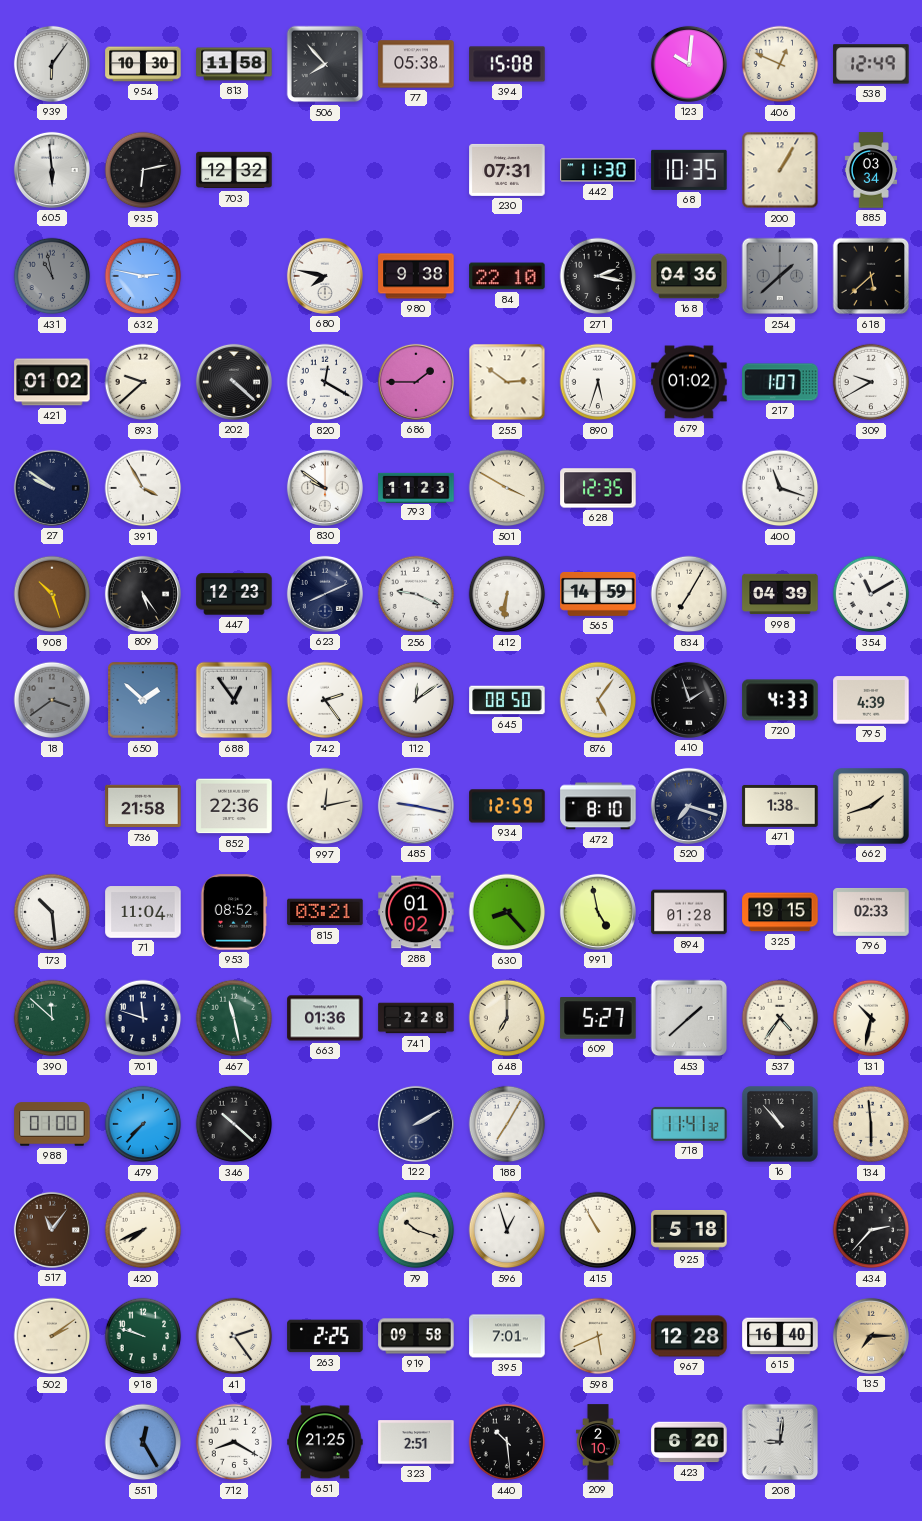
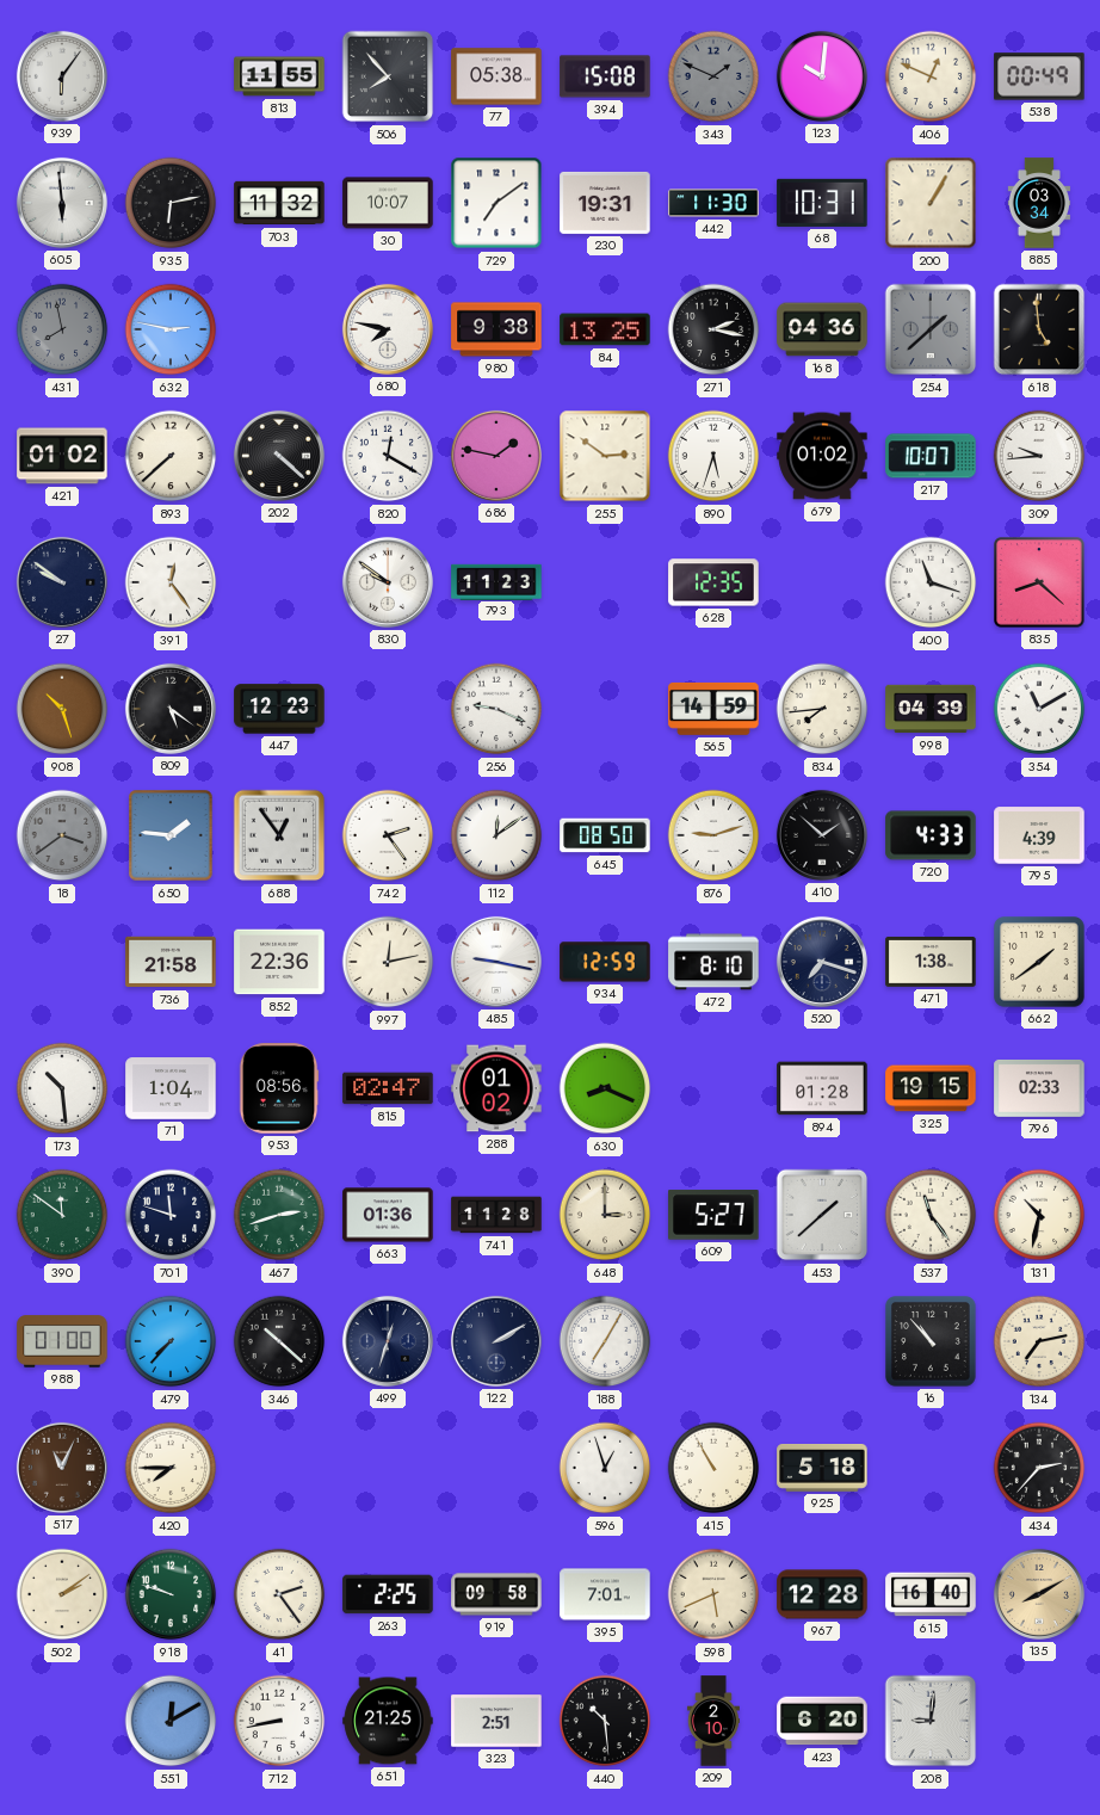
954: 10:30 -> none (143, 64)
813: 11:58 -> 11:55 (279, 76)
343: none -> 1:49 (713, 76)
538: 12:49 -> 00:49 (1039, 76)
703: 12:32 -> 11:32 (279, 203)
30: none -> 10:07 (388, 203)
729: none -> 7:09 (496, 203)
230: 07:31 -> 19:31 (605, 203)
68: 10:35 -> 10:31 (822, 203)
431: 10:58 -> 7:58 (62, 329)
84: 22:10 -> 13:25 (605, 329)
618: 5:38 -> 4:59 (1039, 329)
893: 9:38 -> 7:38 (171, 456)
686: 1:45 -> 1:47 (496, 456)
217: 1:07 -> 10:07 (931, 456)
309: 9:40 -> 9:44 (1039, 456)
391: 3:55 -> 12:24 (171, 582)
501: 3:50 -> none (507, 488)
835: none -> 8:22 (1039, 582)
809: 5:24 -> 5:21 (171, 709)
623: 8:11 -> none (325, 594)
412: 6:31 -> none (507, 594)
834: 7:05 -> 7:44 (822, 709)
650: 1:52 -> 1:46 (171, 835)
876: 5:06 -> 9:12 (713, 835)
410: 1:57 -> 1:52 (822, 835)
662: 1:42 -> 1:39 (1040, 963)
71: 11:04 -> 1:04 (171, 1088)
953: 08:52 -> 08:56 (279, 1088)
815: 03:21 -> 02:47 (388, 1088)
630: 8:23 -> 8:19 (605, 1088)
991: 4:58 -> none (598, 912)
390: 11:52 -> 11:51 (62, 1215)
467: 11:28 -> 2:42 (279, 1215)
741: 2:28 -> 11:28 (496, 1215)
648: 7:00 -> 3:00 (605, 1215)
537: 4:36 -> 11:24 (931, 1215)
499: none -> 12:33 (388, 1341)
718: 11:41 -> none (689, 1124)
134: 5:59 -> 7:13 (1039, 1341)
517: 11:06 -> 11:04 (62, 1468)
420: 7:41 -> 7:45 (171, 1468)
79: 10:18 -> none (416, 1230)
135: 7:15 -> 8:10 (1039, 1594)
551: 12:25 -> 12:10 (171, 1721)
712: 8:20 -> 8:43 (279, 1721)
